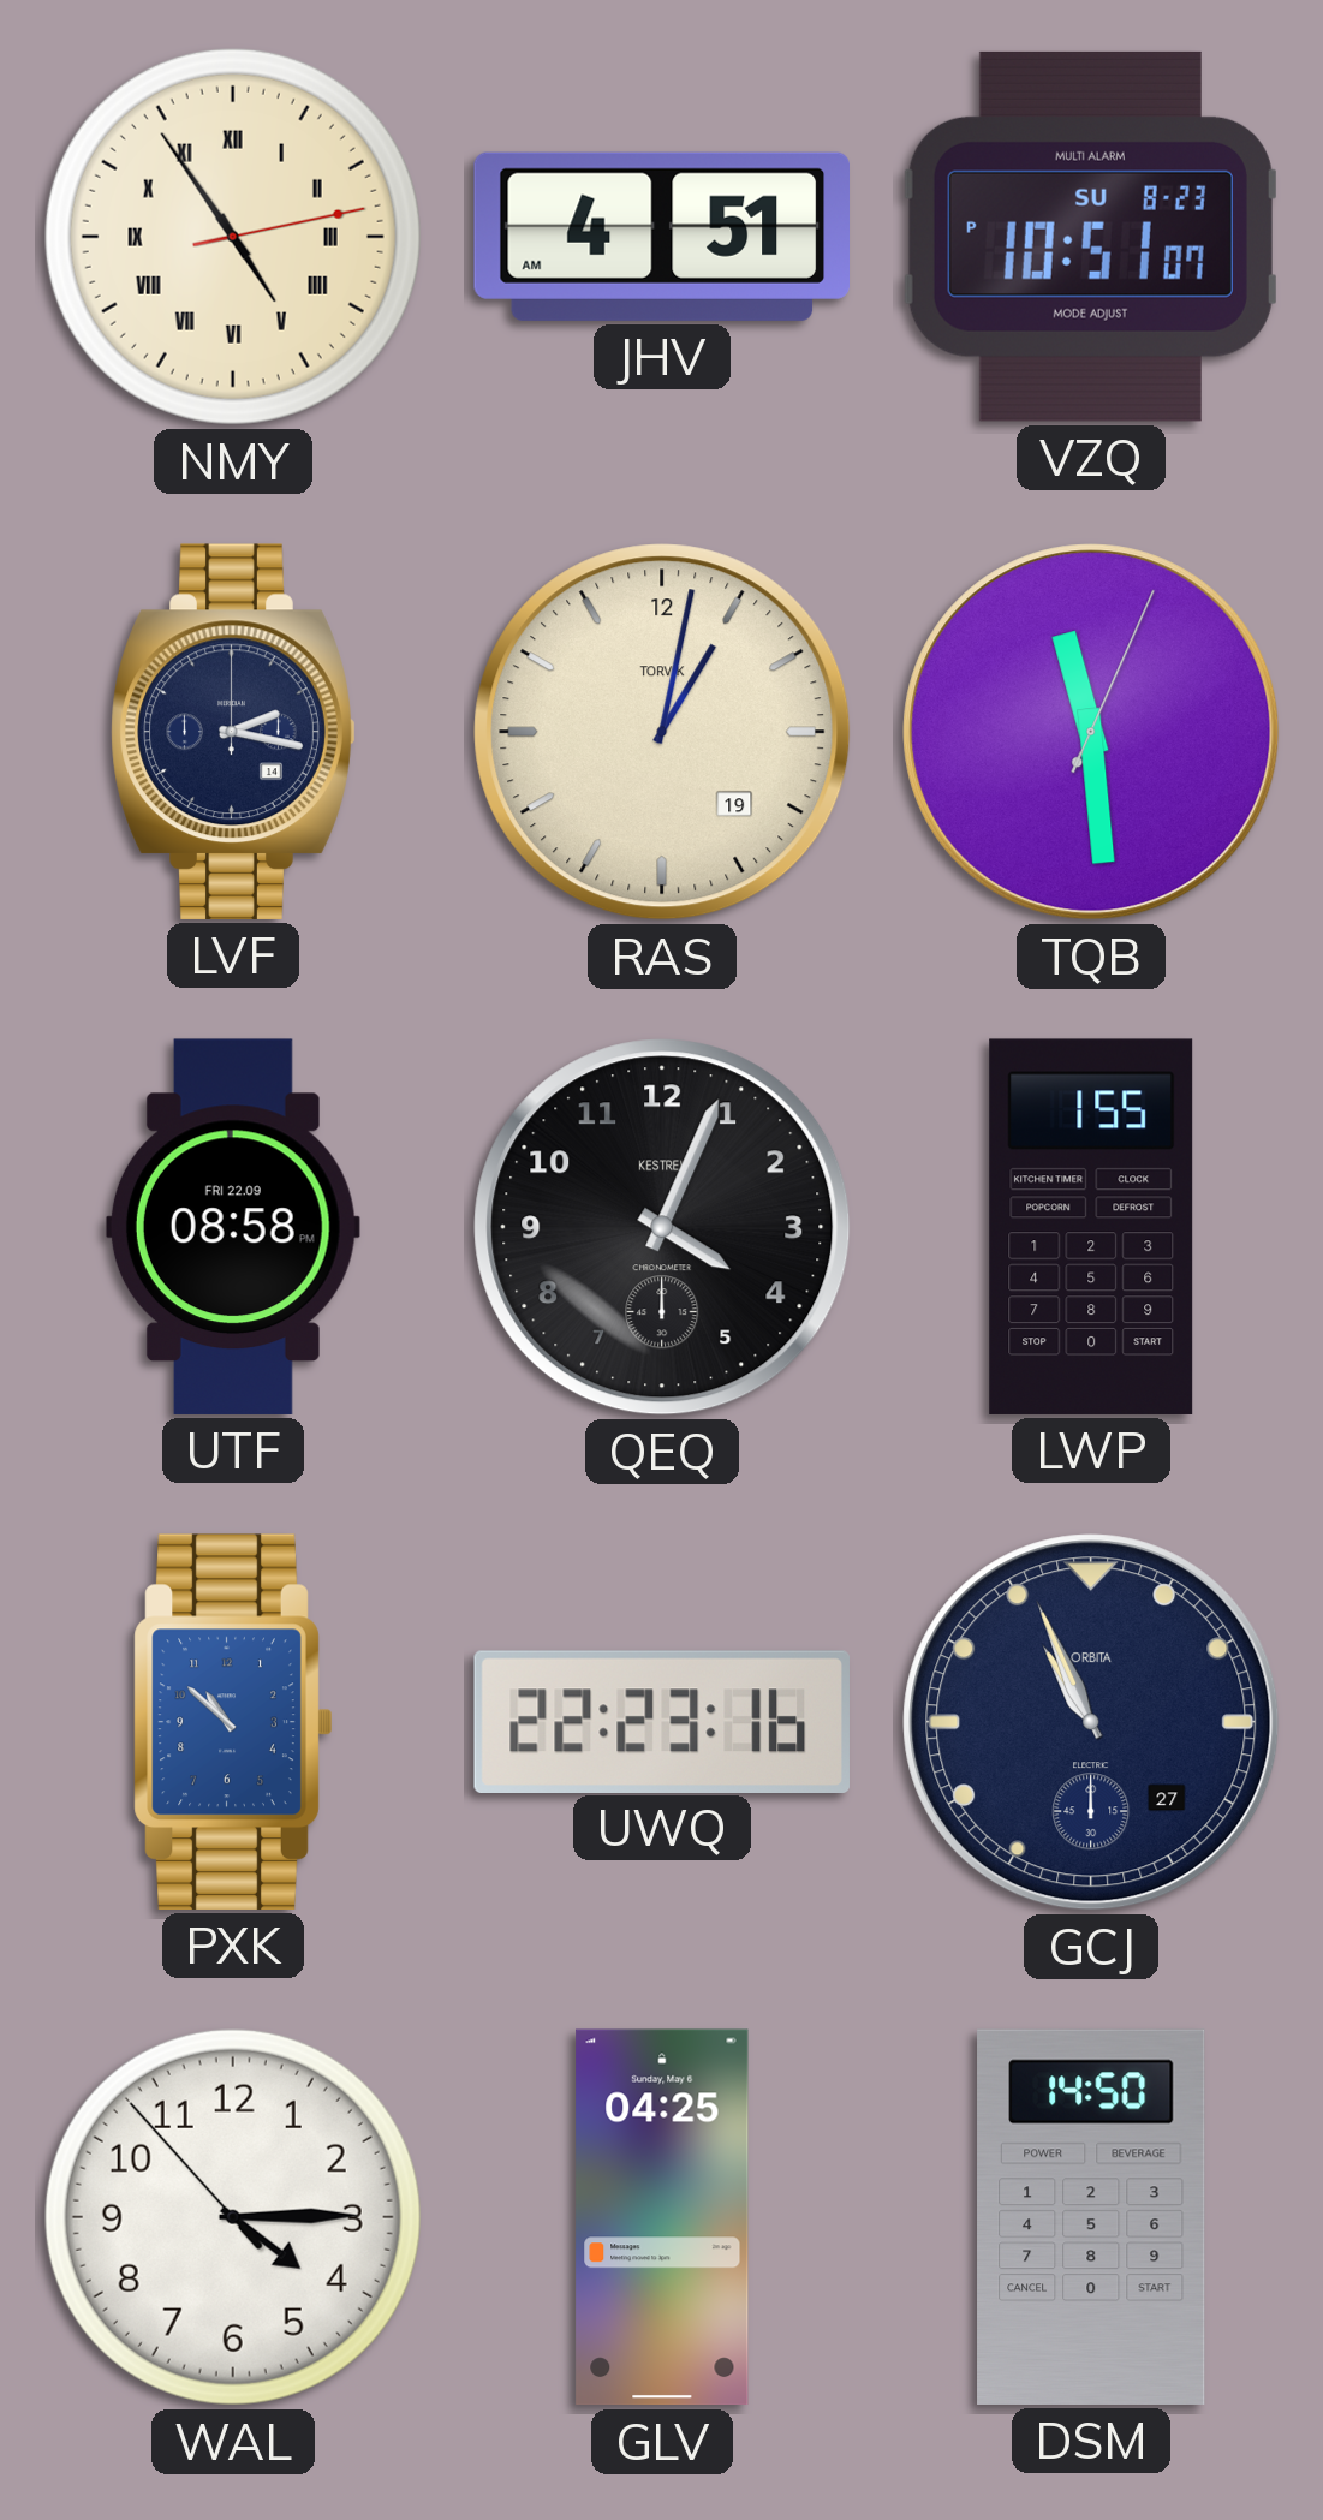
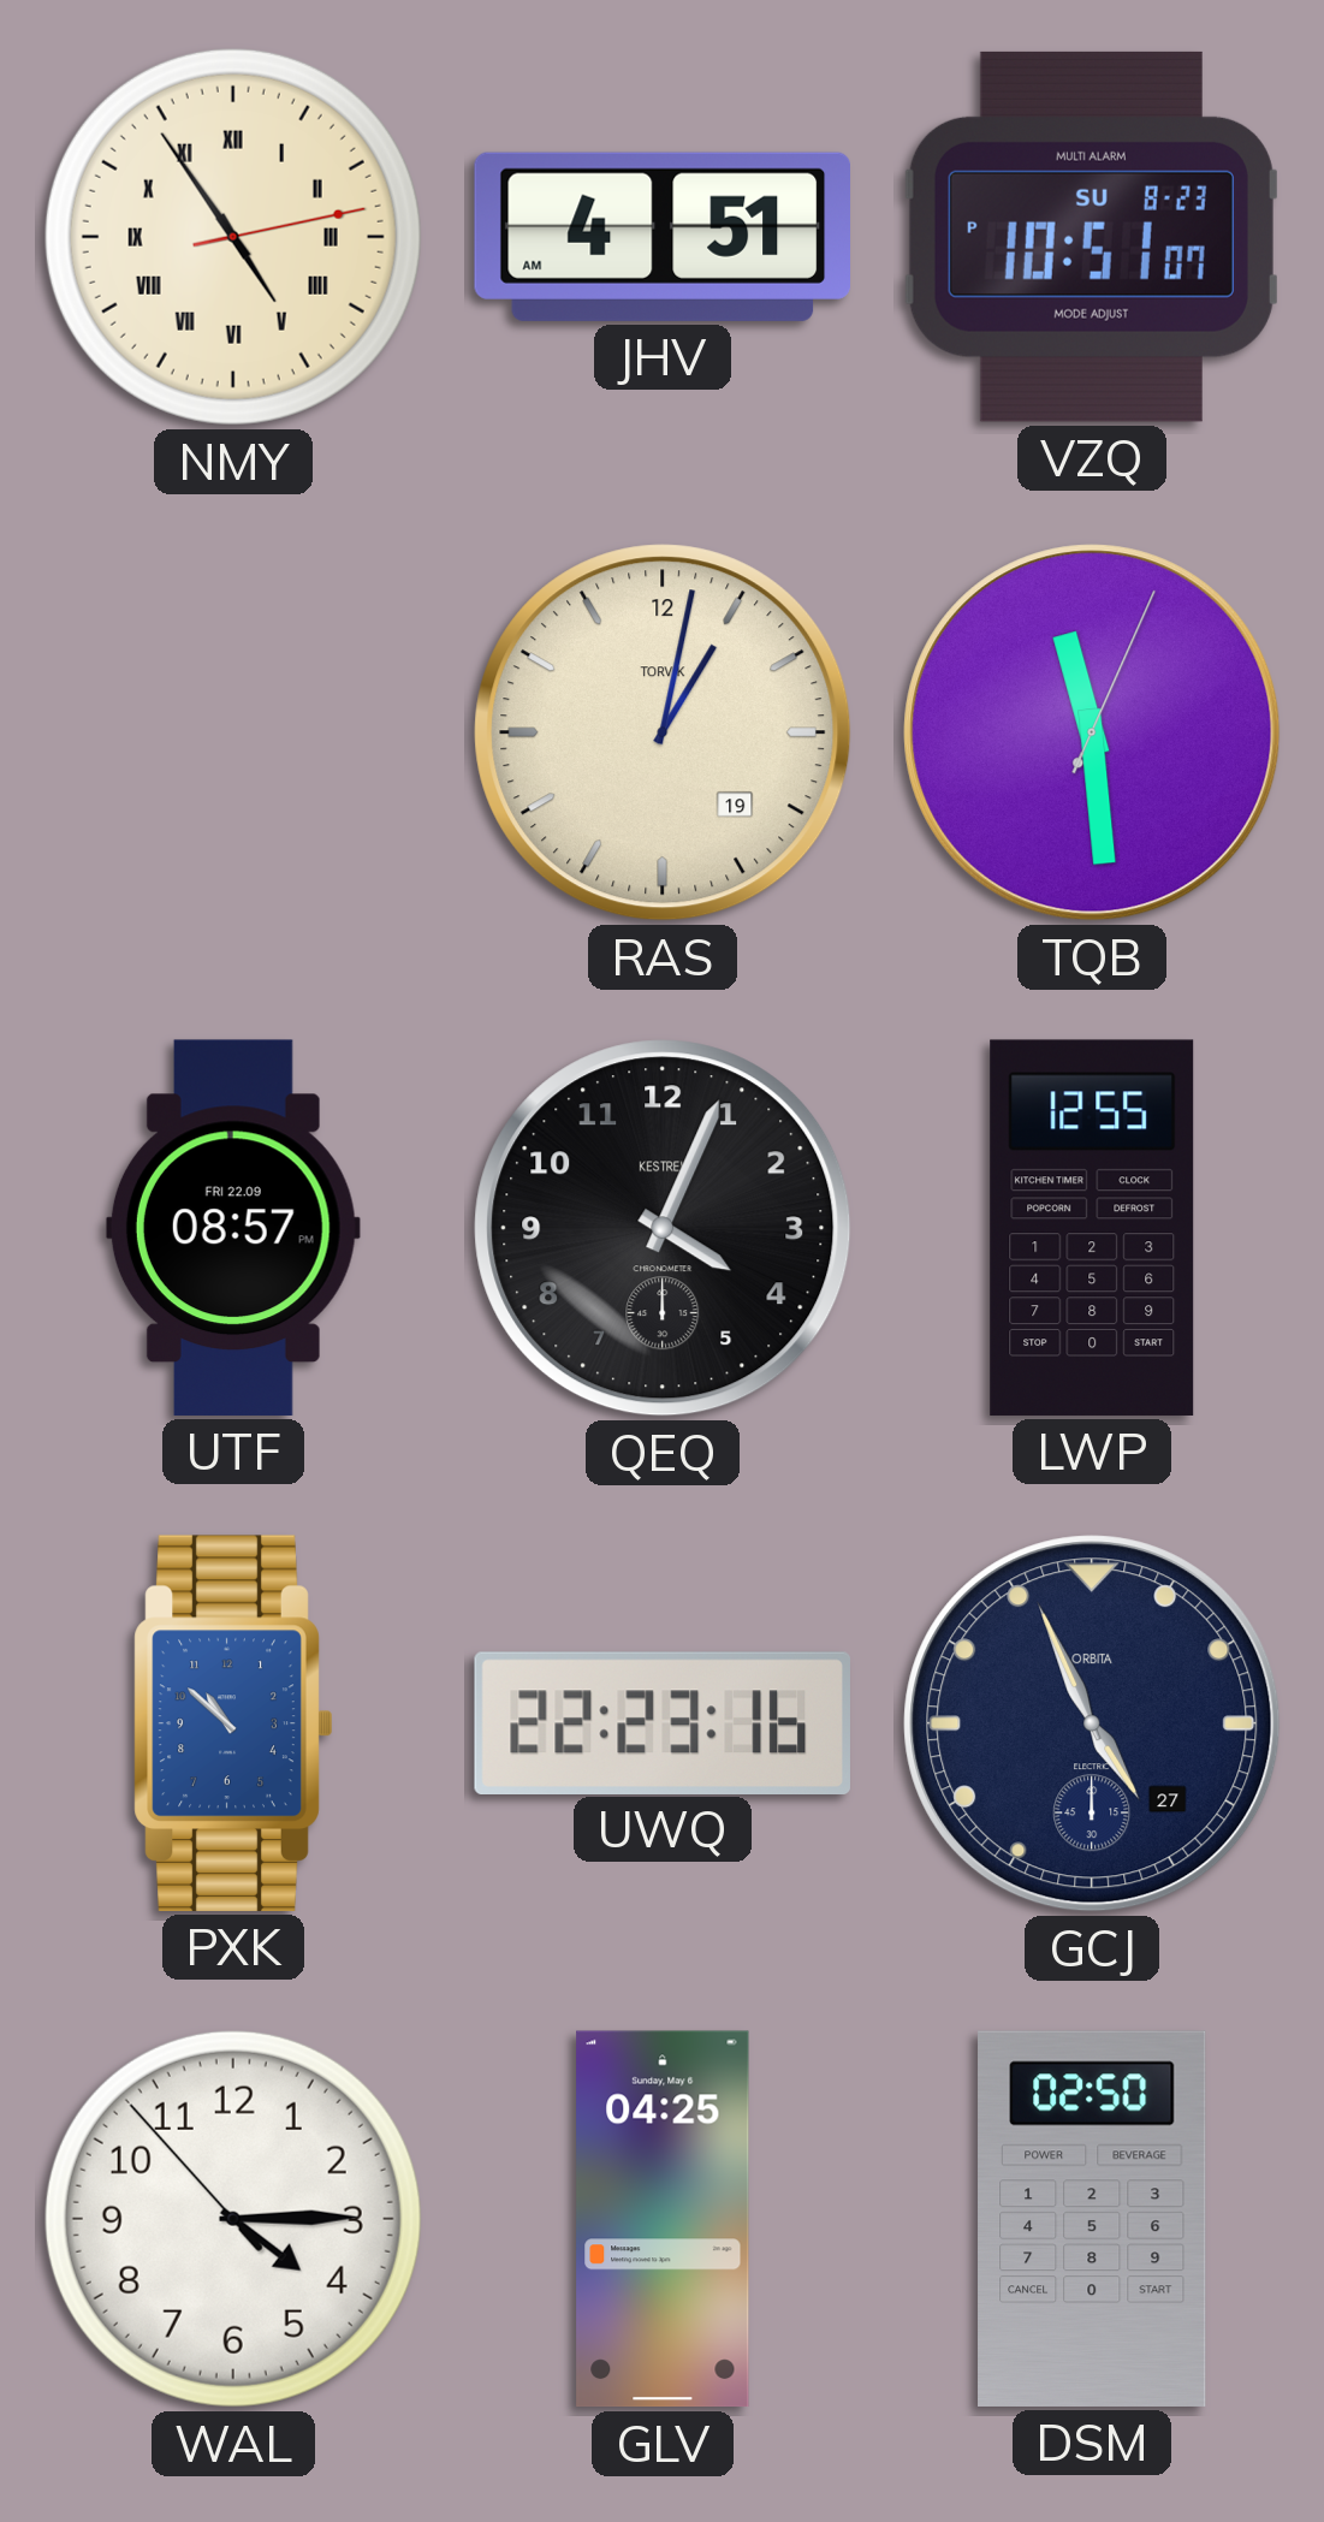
LVF: 2:17 -> none (233, 732)
UTF: 08:58 -> 08:57 (233, 1228)
LWP: 1:55 -> 12:55 (1092, 1228)
GCJ: 10:56 -> 4:56 (1092, 1723)
DSM: 14:50 -> 02:50 (1092, 2219)
